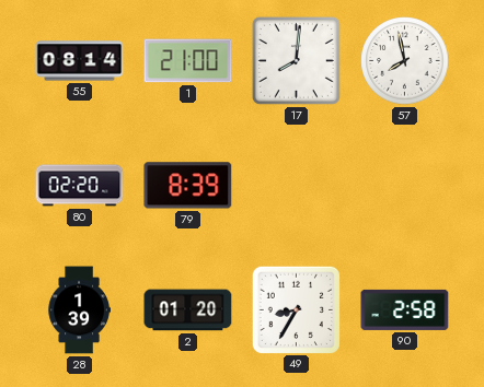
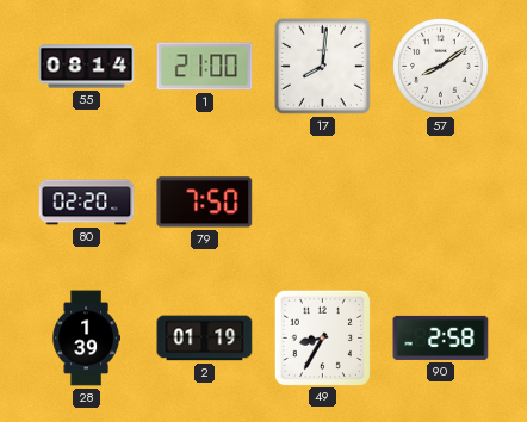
57: 7:58 -> 8:09 (441, 67)
79: 8:39 -> 7:50 (205, 203)
2: 01:20 -> 01:19 (205, 339)
